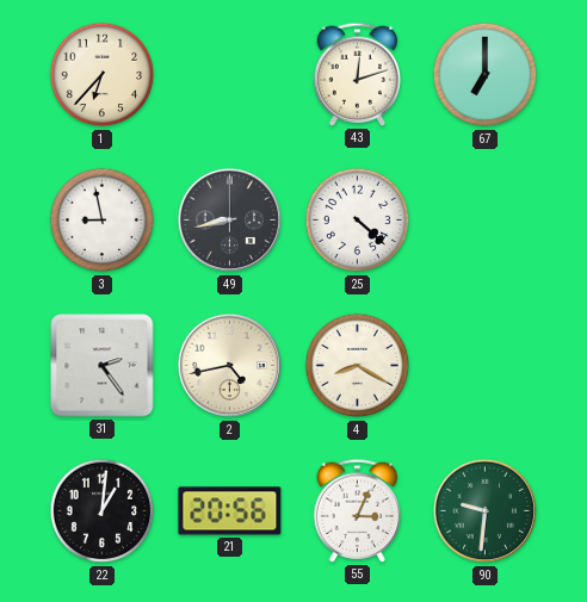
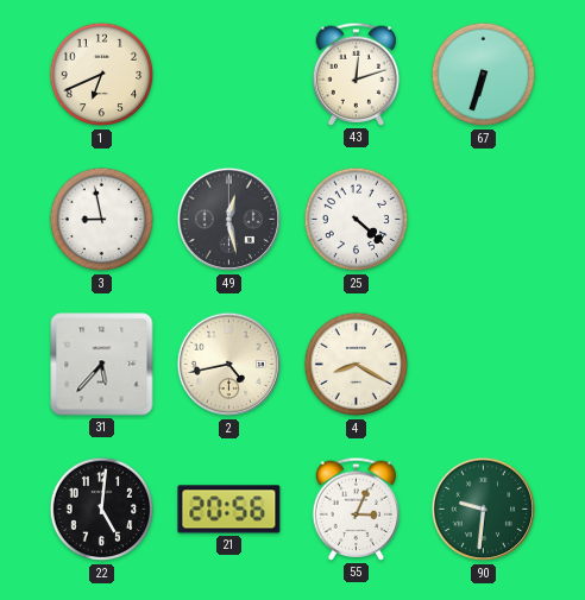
1: 6:37 -> 6:41 (102, 75)
67: 7:00 -> 6:33 (484, 75)
49: 8:43 -> 12:28 (229, 220)
31: 2:24 -> 5:37 (102, 365)
22: 1:01 -> 5:01 (102, 510)
